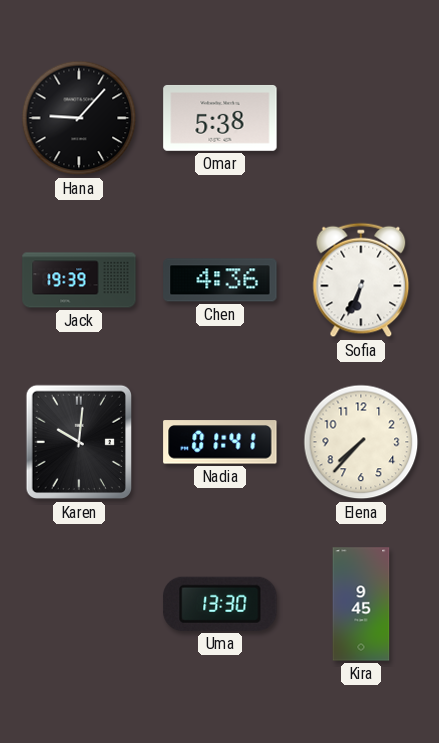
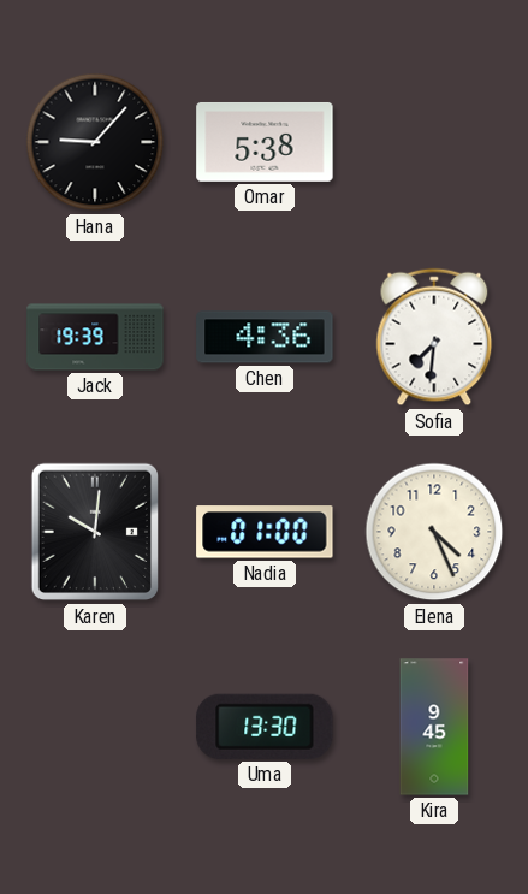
Sofia: 6:34 -> 7:31 (434, 337)
Nadia: 01:41 -> 01:00 (265, 532)
Elena: 7:37 -> 4:26 (434, 532)
